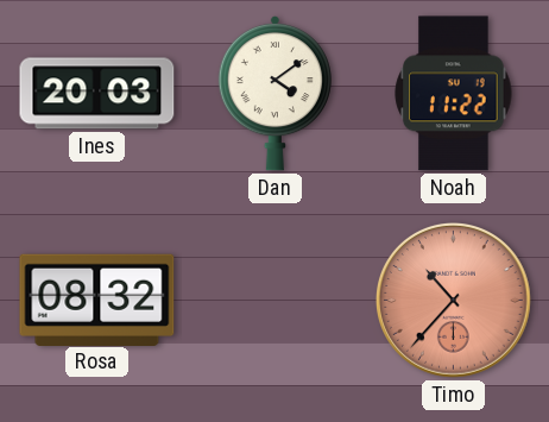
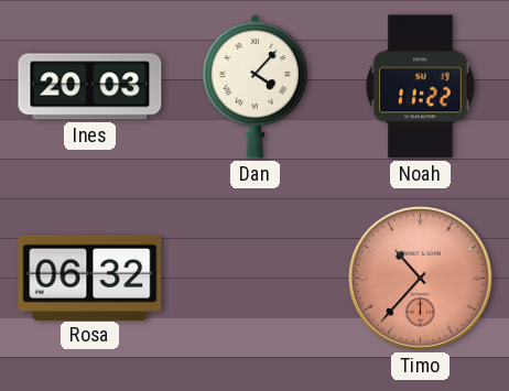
Dan: 4:09 -> 4:07 (254, 86)
Rosa: 08:32 -> 06:32 (90, 278)
